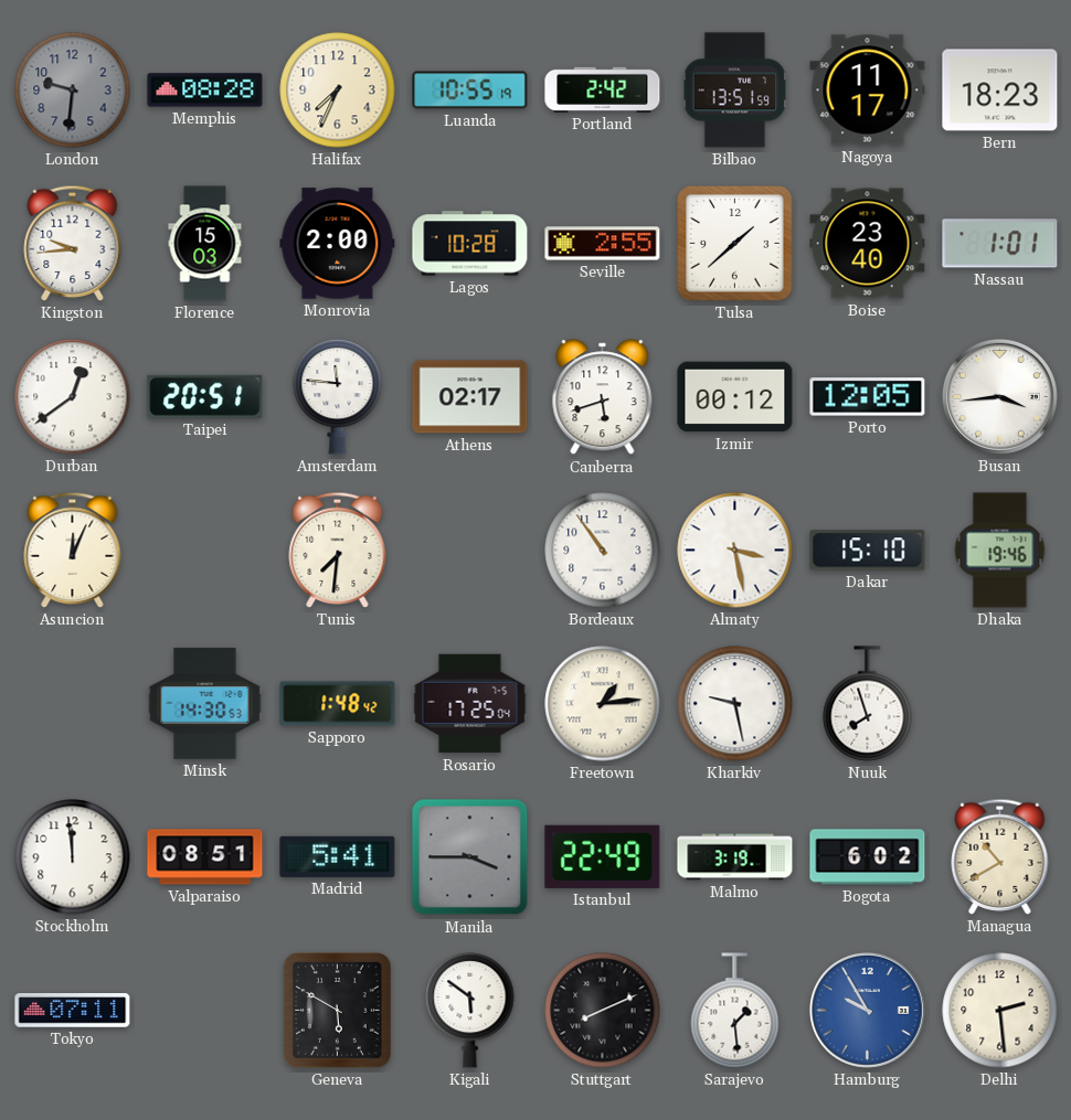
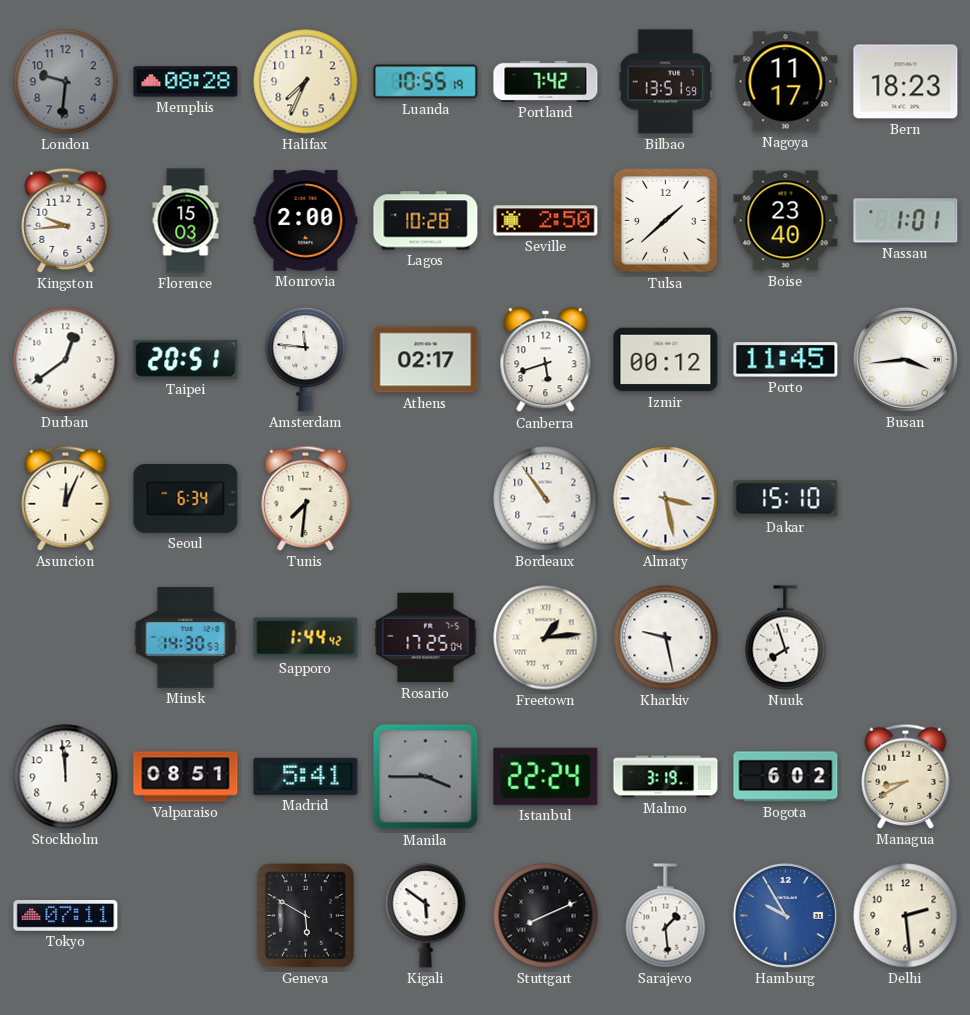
Portland: 2:42 -> 7:42 (546, 81)
Seville: 2:55 -> 2:50 (546, 221)
Porto: 12:05 -> 11:45 (786, 360)
Seoul: none -> 6:34 (186, 498)
Dhaka: 19:46 -> none (1000, 551)
Sapporo: 1:48 -> 1:44 (306, 638)
Istanbul: 22:49 -> 22:24 (546, 776)
Managua: 10:40 -> 8:40 (906, 776)
